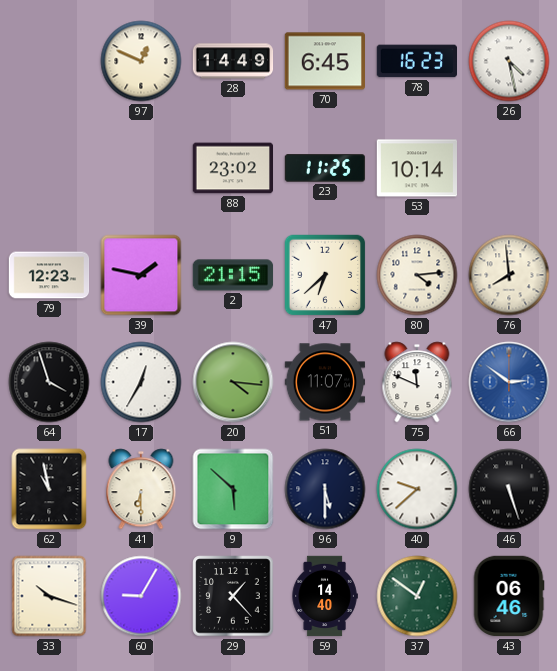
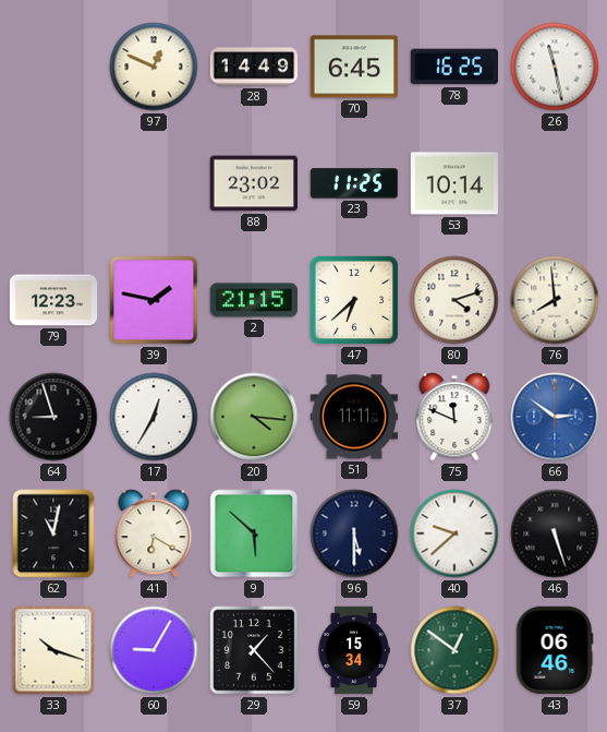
78: 16:23 -> 16:25 (453, 67)
26: 4:28 -> 11:28 (555, 67)
80: 4:14 -> 4:12 (454, 300)
64: 3:57 -> 8:57 (53, 417)
51: 11:07 -> 11:11 (354, 417)
62: 10:58 -> 11:02 (53, 533)
41: 6:30 -> 6:20 (154, 533)
59: 14:40 -> 15:34 (354, 650)
